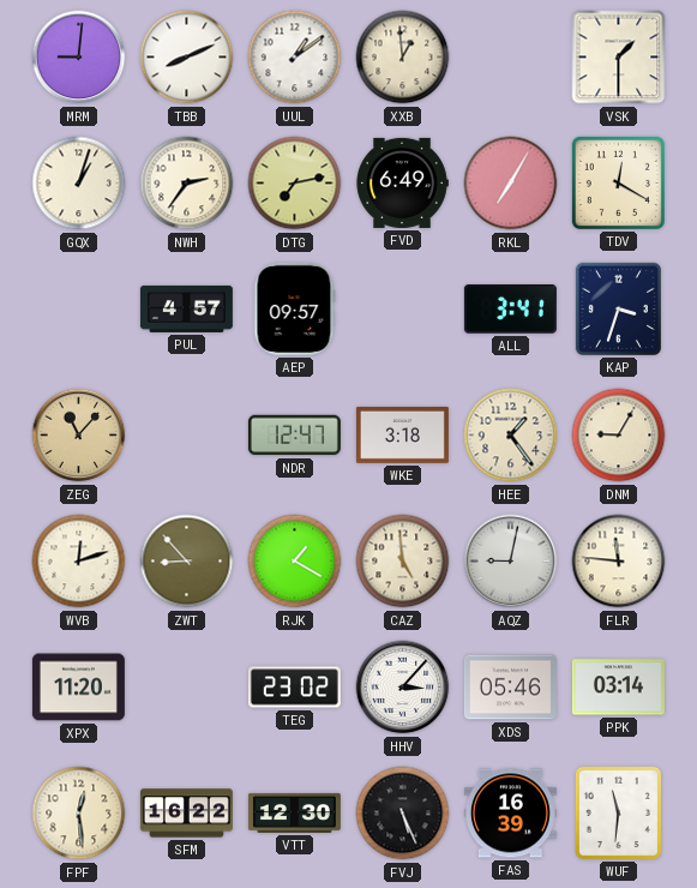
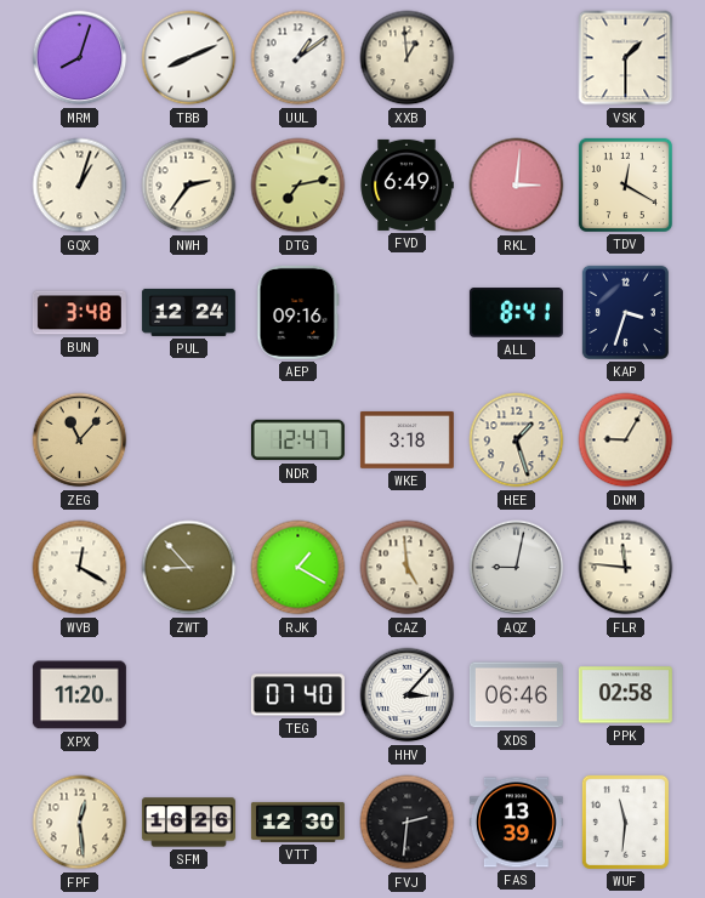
MRM: 9:01 -> 8:03 (80, 58)
RKL: 7:05 -> 3:01 (517, 186)
BUN: none -> 3:48 (79, 313)
PUL: 4:57 -> 12:24 (188, 312)
AEP: 09:57 -> 09:16 (299, 312)
ALL: 3:41 -> 8:41 (516, 313)
HEE: 1:24 -> 1:27 (517, 441)
WVB: 12:12 -> 12:20 (80, 568)
TEG: 23:02 -> 07:40 (297, 695)
XDS: 05:46 -> 06:46 (516, 695)
PPK: 03:14 -> 02:58 (625, 695)
SFM: 16:22 -> 16:26 (188, 823)
FVJ: 5:26 -> 2:31 (408, 823)
FAS: 16:39 -> 13:39 (516, 823)
